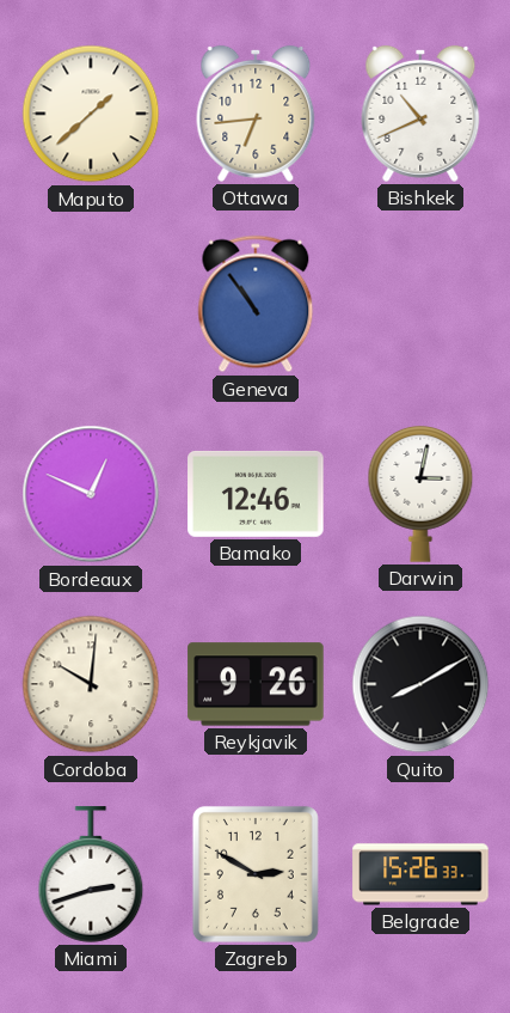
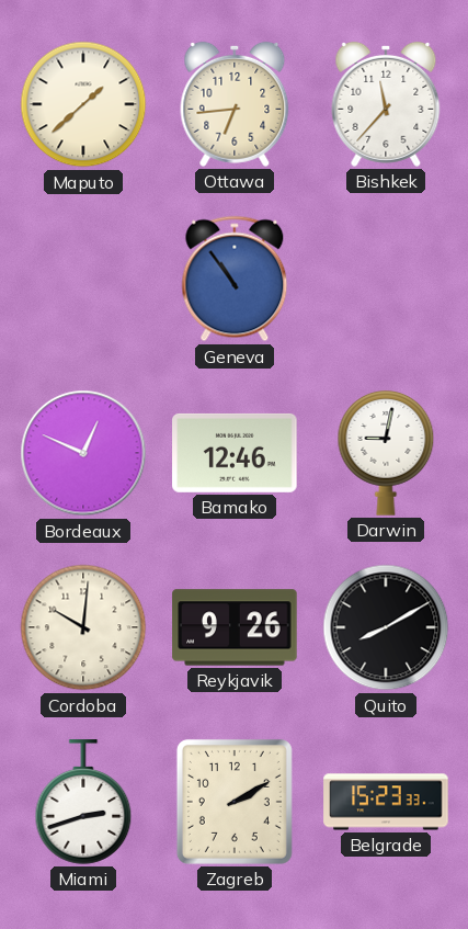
Bishkek: 10:41 -> 11:37 (386, 104)
Darwin: 3:02 -> 9:02 (386, 453)
Zagreb: 2:50 -> 2:10 (235, 802)
Belgrade: 15:26 -> 15:23 (386, 802)
